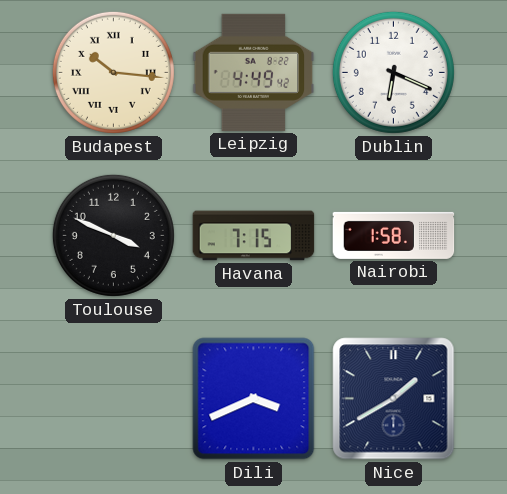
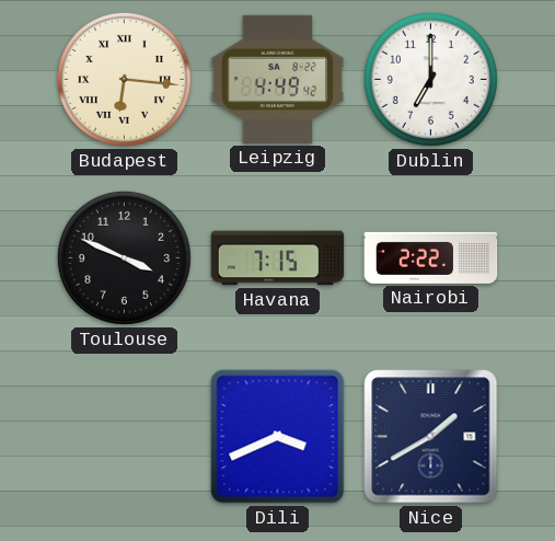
Budapest: 10:16 -> 6:16 (124, 79)
Dublin: 6:19 -> 7:00 (430, 79)
Nairobi: 1:58 -> 2:22 (431, 257)
